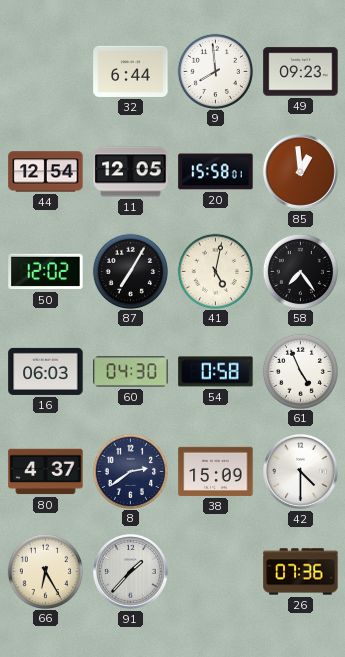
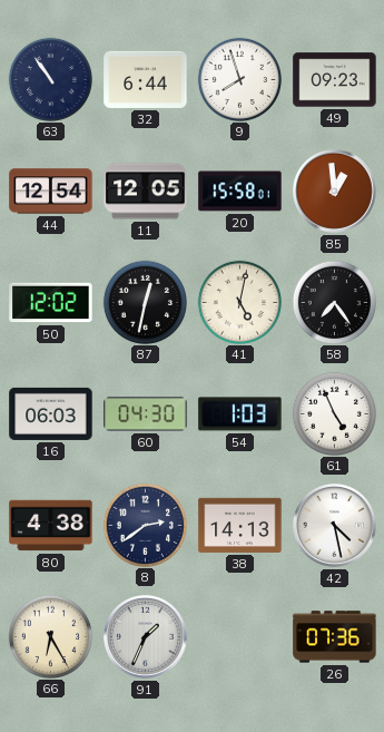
63: none -> 10:54 (50, 79)
9: 7:59 -> 7:57 (239, 79)
87: 7:05 -> 12:32 (145, 302)
54: 0:58 -> 1:03 (240, 414)
80: 4:37 -> 4:38 (51, 526)
38: 15:09 -> 14:13 (240, 525)
42: 4:30 -> 4:28 (335, 526)
91: 1:37 -> 1:34 (146, 637)
